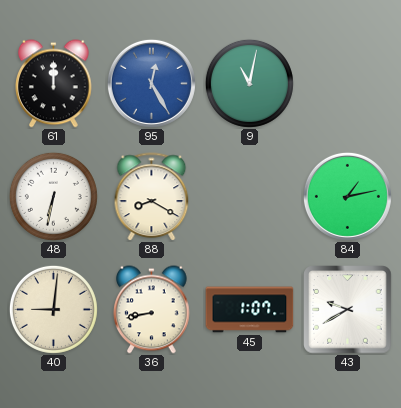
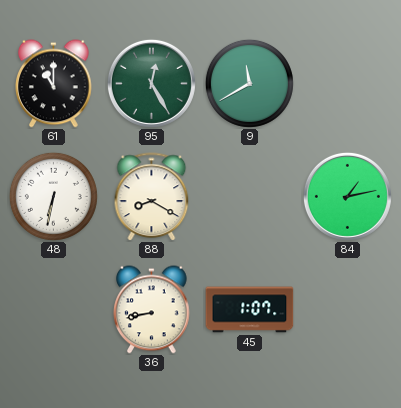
61: 12:00 -> 11:00 (54, 84)
95 dial: blue -> green (151, 83)
9: 11:02 -> 11:40 (249, 83)
40: 9:01 -> none (53, 309)
43: 9:40 -> none (348, 310)
